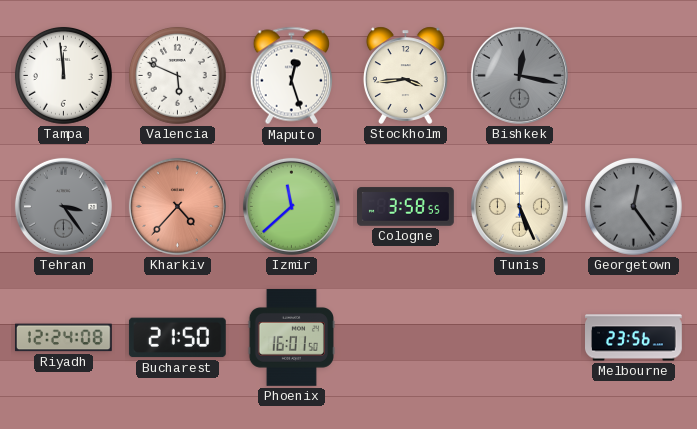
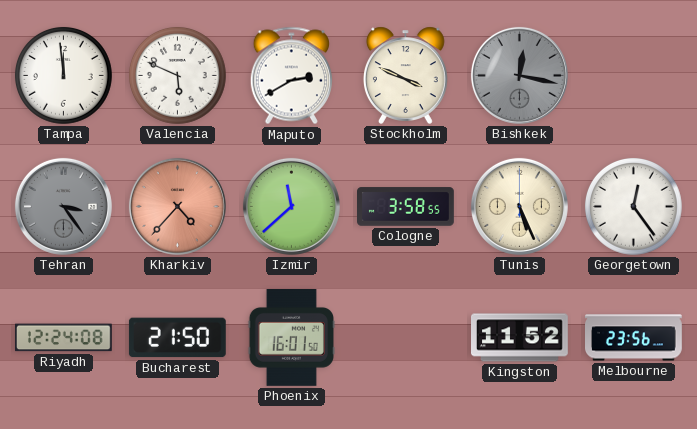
Maputo: 12:27 -> 2:40 (291, 76)
Stockholm: 3:44 -> 3:49 (405, 75)
Georgetown dial: grey -> white (633, 206)
Kingston: none -> 11:52 (520, 338)
